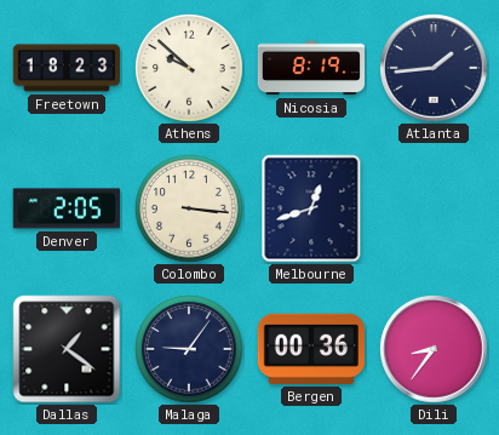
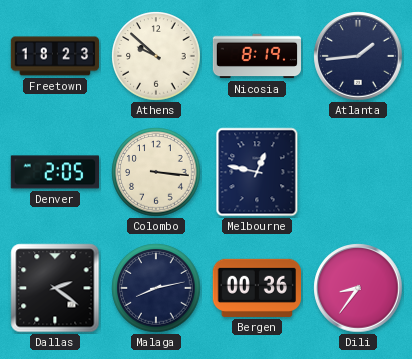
Melbourne: 12:42 -> 12:47 (257, 172)
Dallas: 1:21 -> 2:21 (55, 288)
Malaga: 9:06 -> 8:13 (156, 288)
